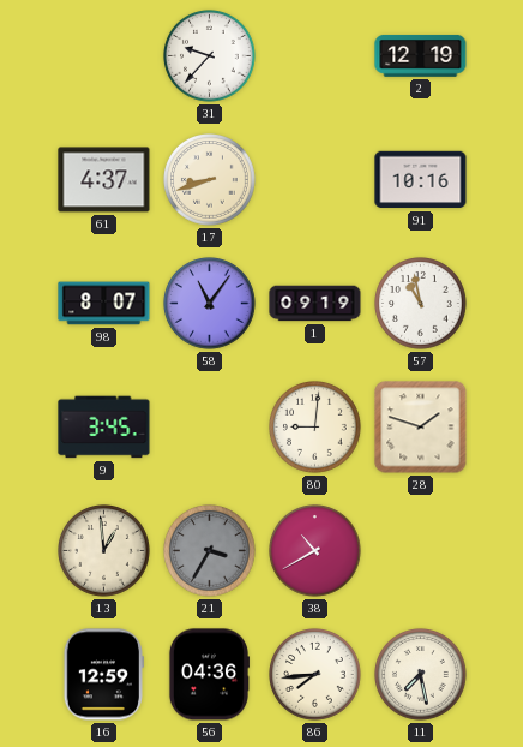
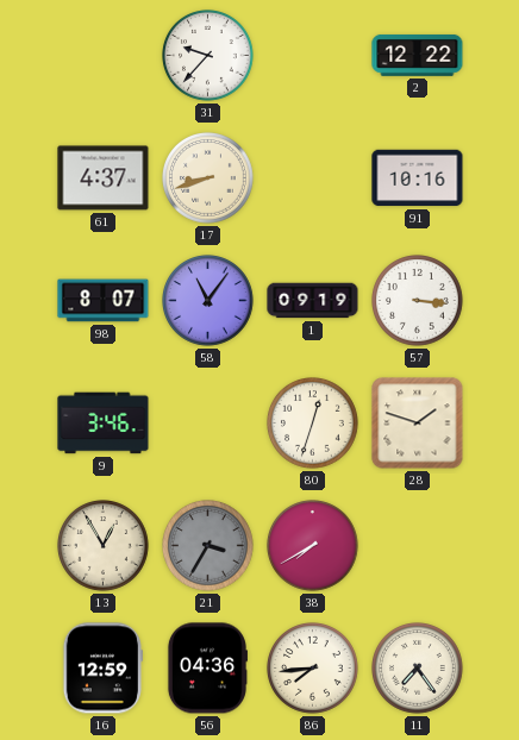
2: 12:19 -> 12:22 (418, 55)
57: 10:58 -> 3:16 (418, 301)
9: 3:45 -> 3:46 (104, 424)
80: 9:01 -> 12:33 (313, 424)
13: 12:59 -> 12:55 (104, 546)
38: 10:40 -> 7:40 (313, 546)
11: 7:28 -> 7:24 (418, 669)
